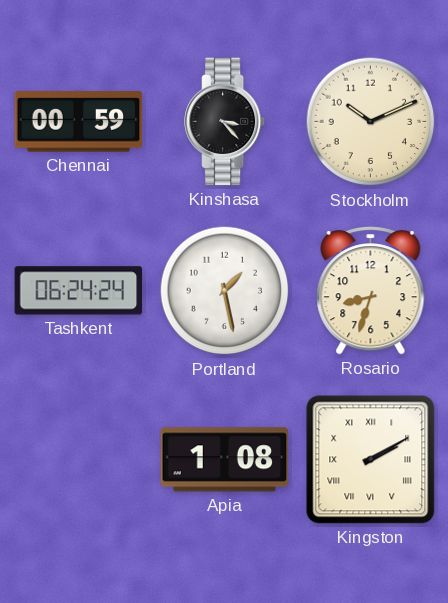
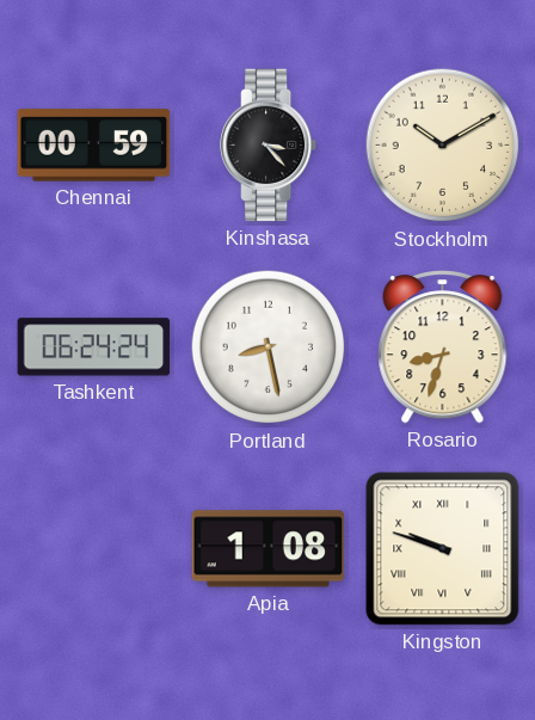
Stockholm: 10:11 -> 10:10 (443, 146)
Portland: 1:28 -> 8:28 (269, 347)
Kingston: 2:10 -> 9:48 (443, 549)
